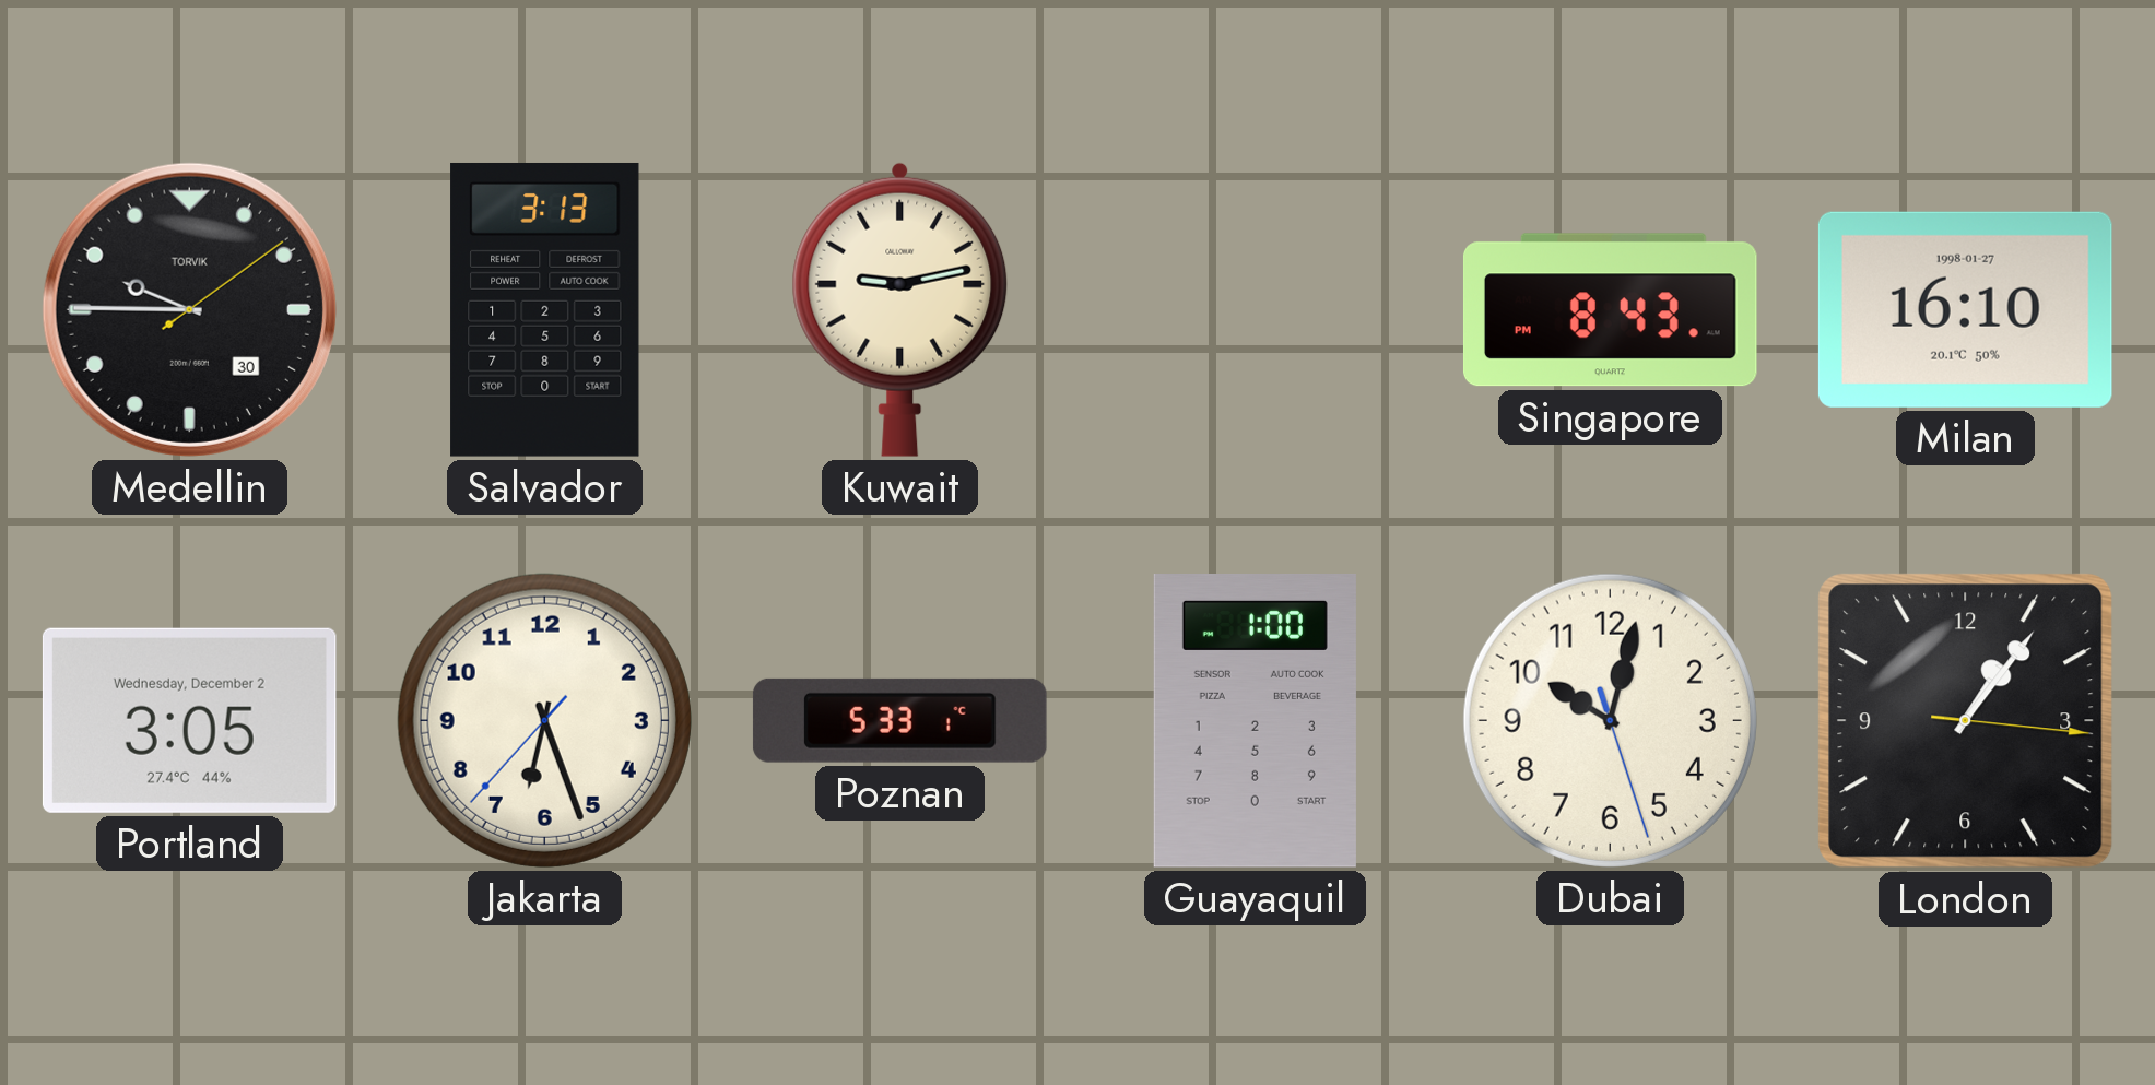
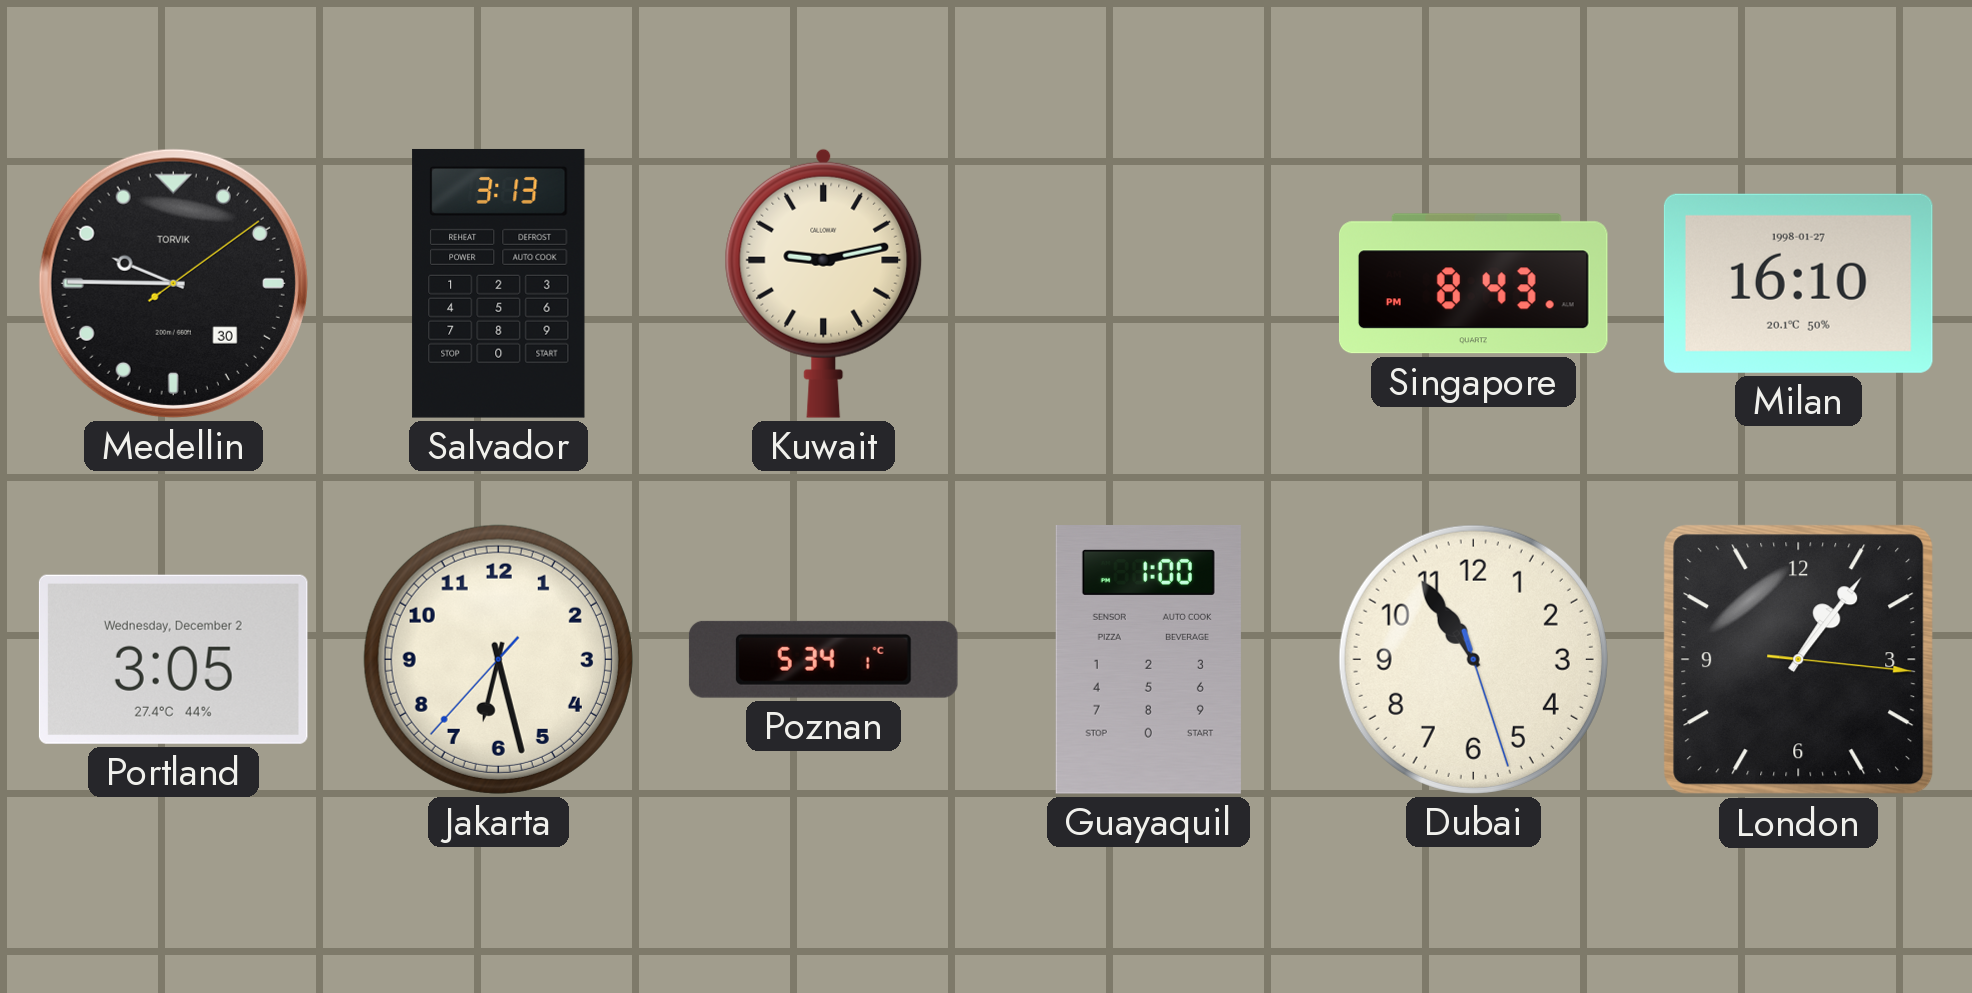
Jakarta: 6:26 -> 6:27 (498, 659)
Poznan: 5:33 -> 5:34 (823, 659)
Dubai: 10:02 -> 10:54 (1473, 659)
